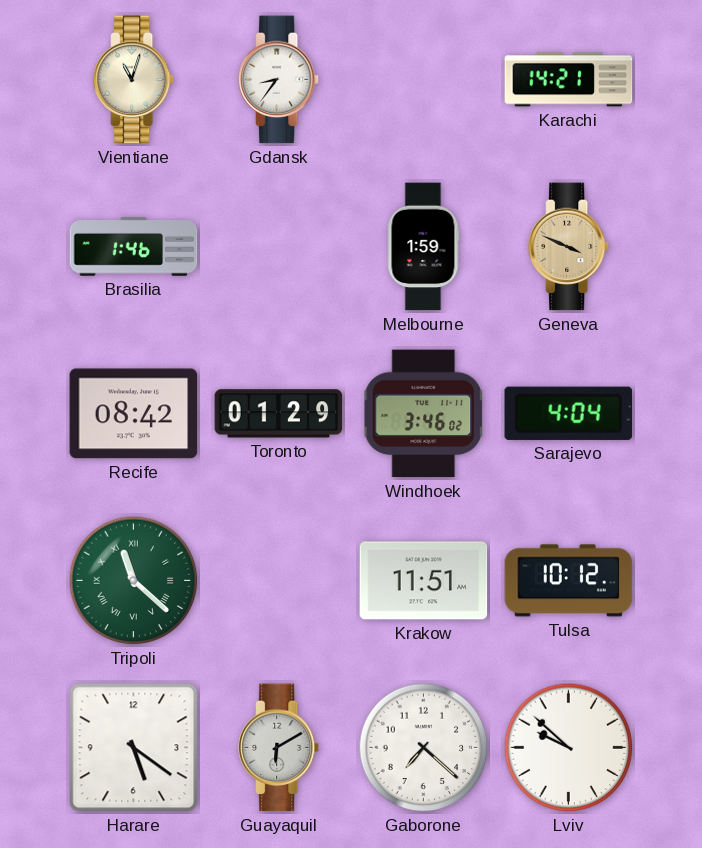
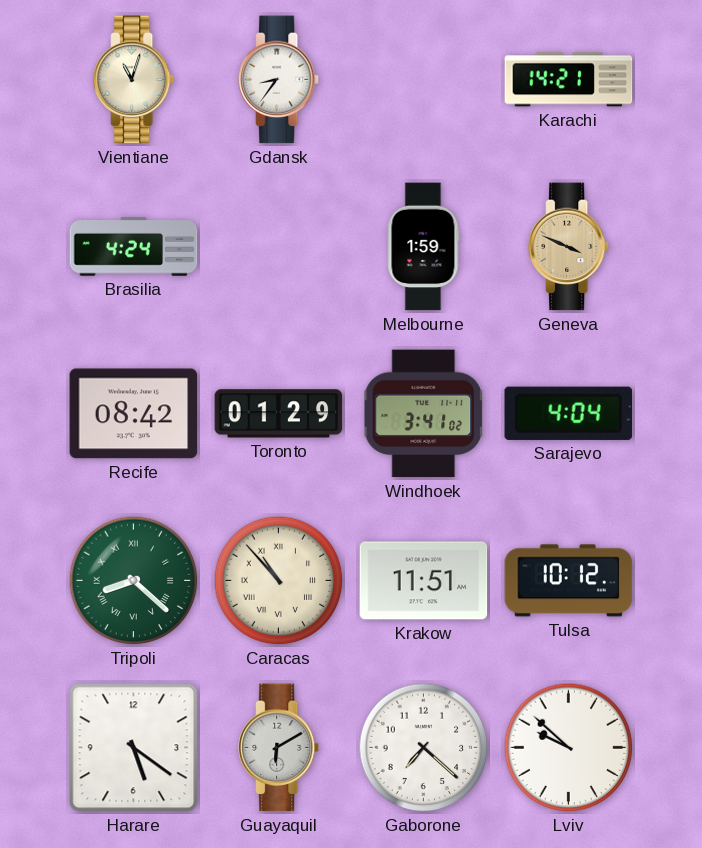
Brasilia: 1:46 -> 4:24 (134, 247)
Windhoek: 3:46 -> 3:41 (424, 414)
Tripoli: 11:22 -> 8:22 (134, 581)
Caracas: none -> 10:53 (279, 581)
